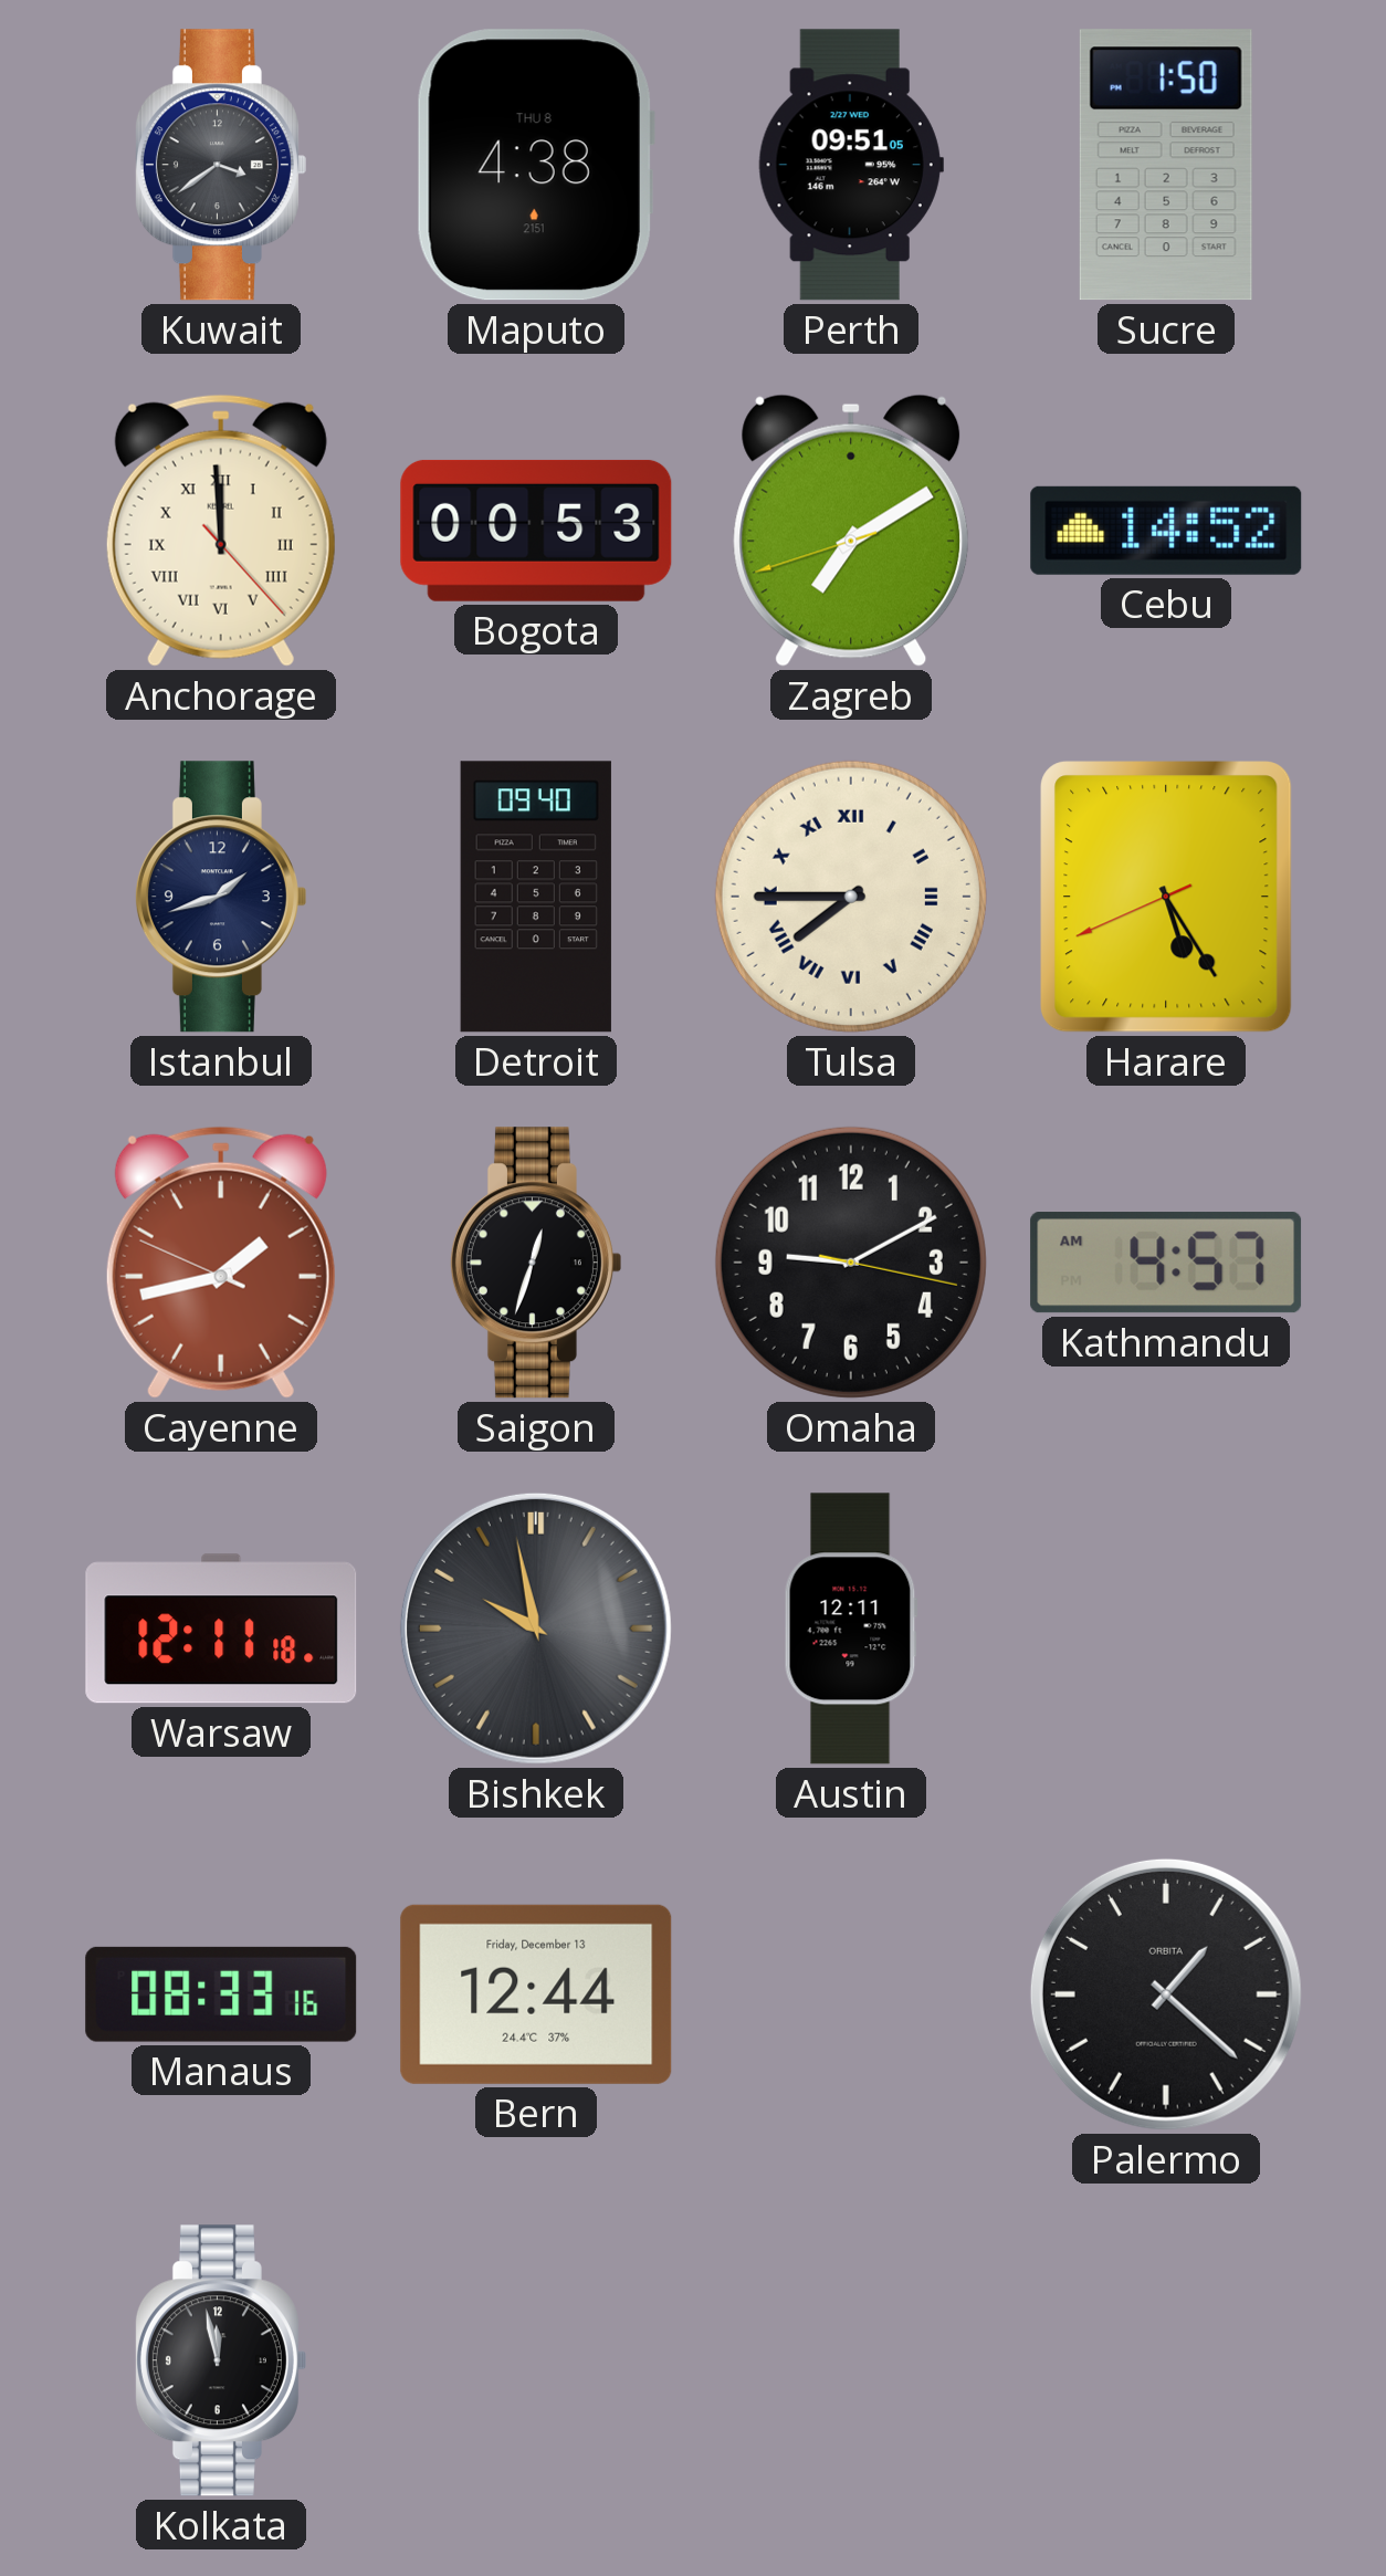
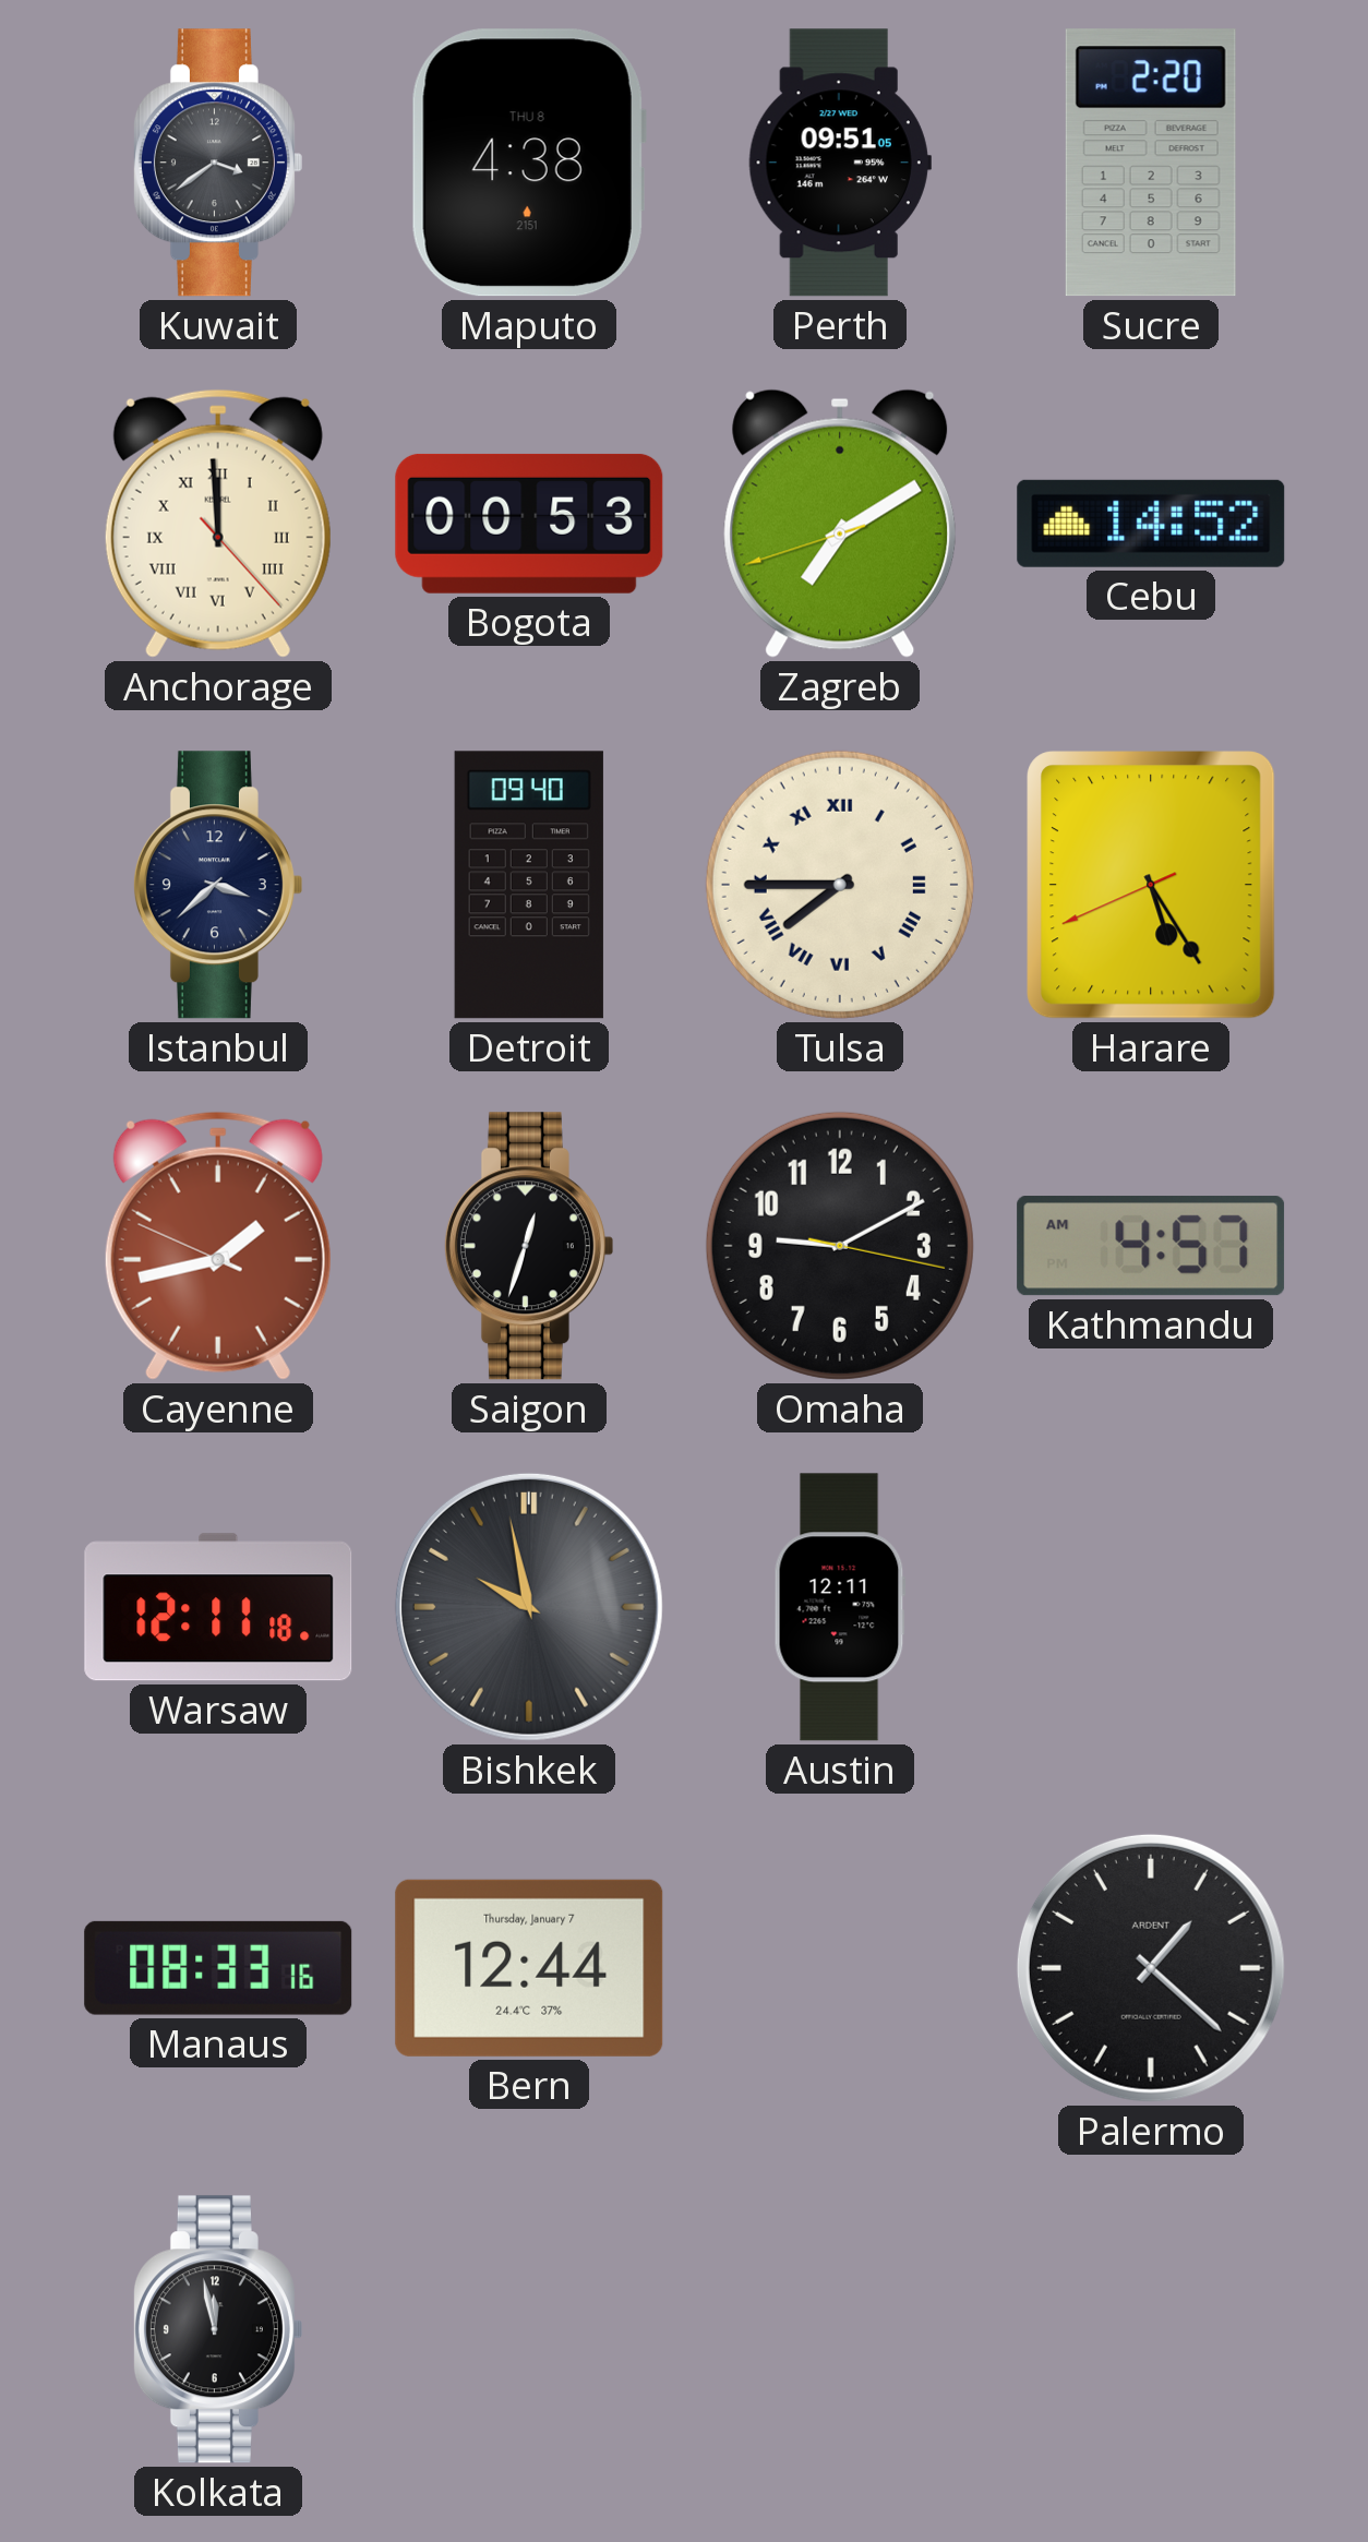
Sucre: 1:50 -> 2:20 (1151, 163)
Istanbul: 1:42 -> 3:38 (217, 885)
Bern date: Friday, December 13 -> Thursday, January 7 (529, 1968)
Palermo brand: ORBITA -> ARDENT (1151, 1968)
